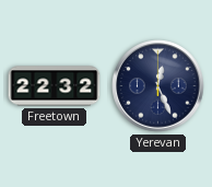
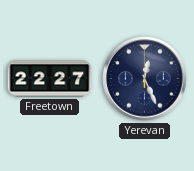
Freetown: 22:32 -> 22:27 (50, 79)
